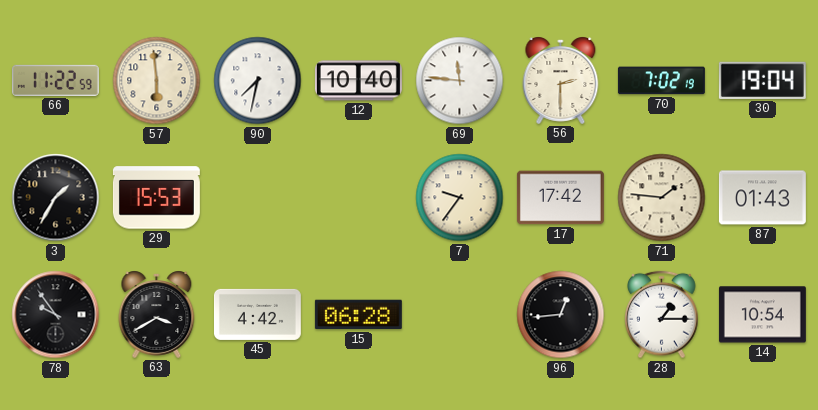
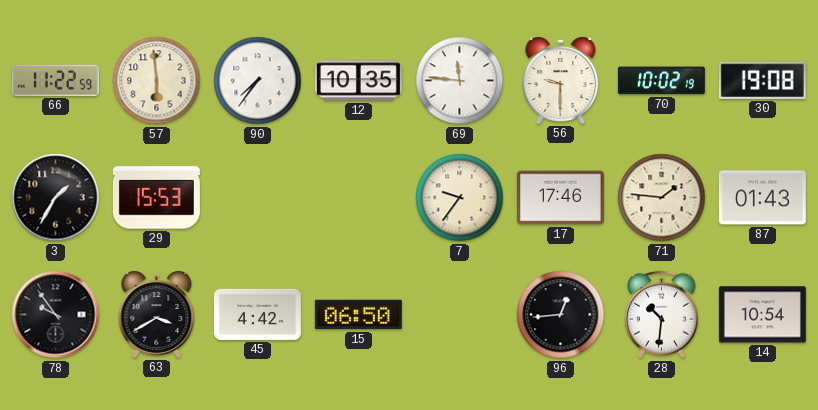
90: 7:32 -> 7:36 (258, 81)
12: 10:40 -> 10:35 (358, 81)
56: 2:30 -> 9:30 (561, 80)
70: 7:02 -> 10:02 (661, 81)
30: 19:04 -> 19:08 (762, 80)
17: 17:42 -> 17:46 (560, 198)
15: 06:28 -> 06:50 (358, 315)
28: 1:15 -> 10:31 (662, 315)
